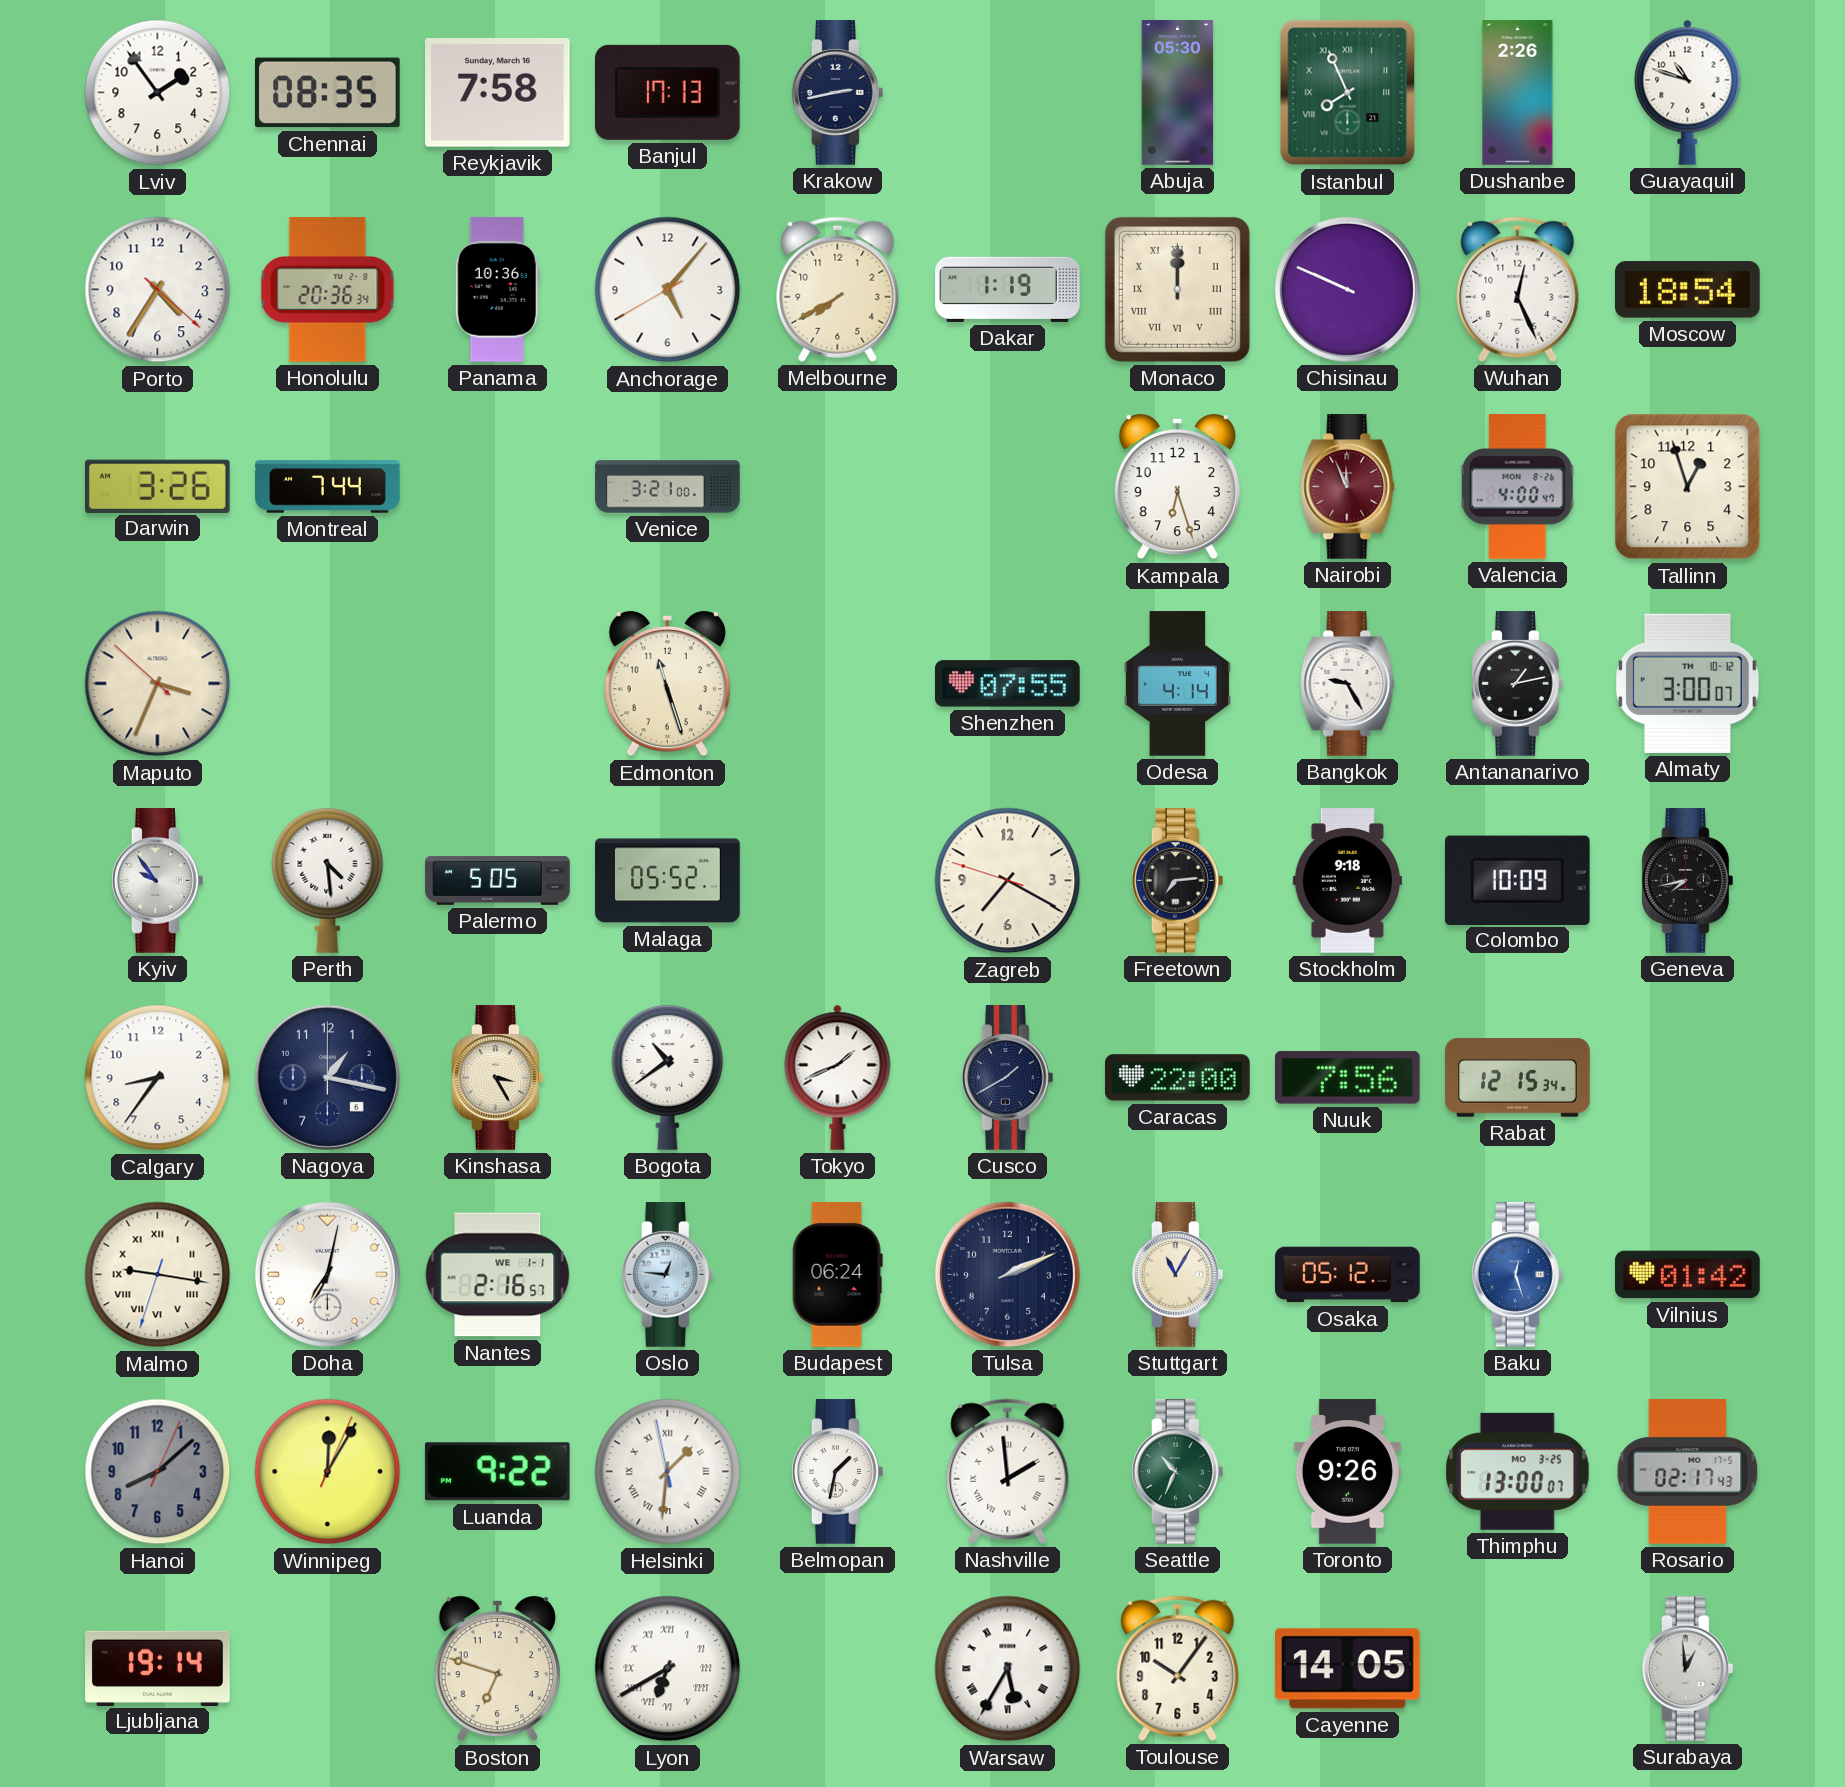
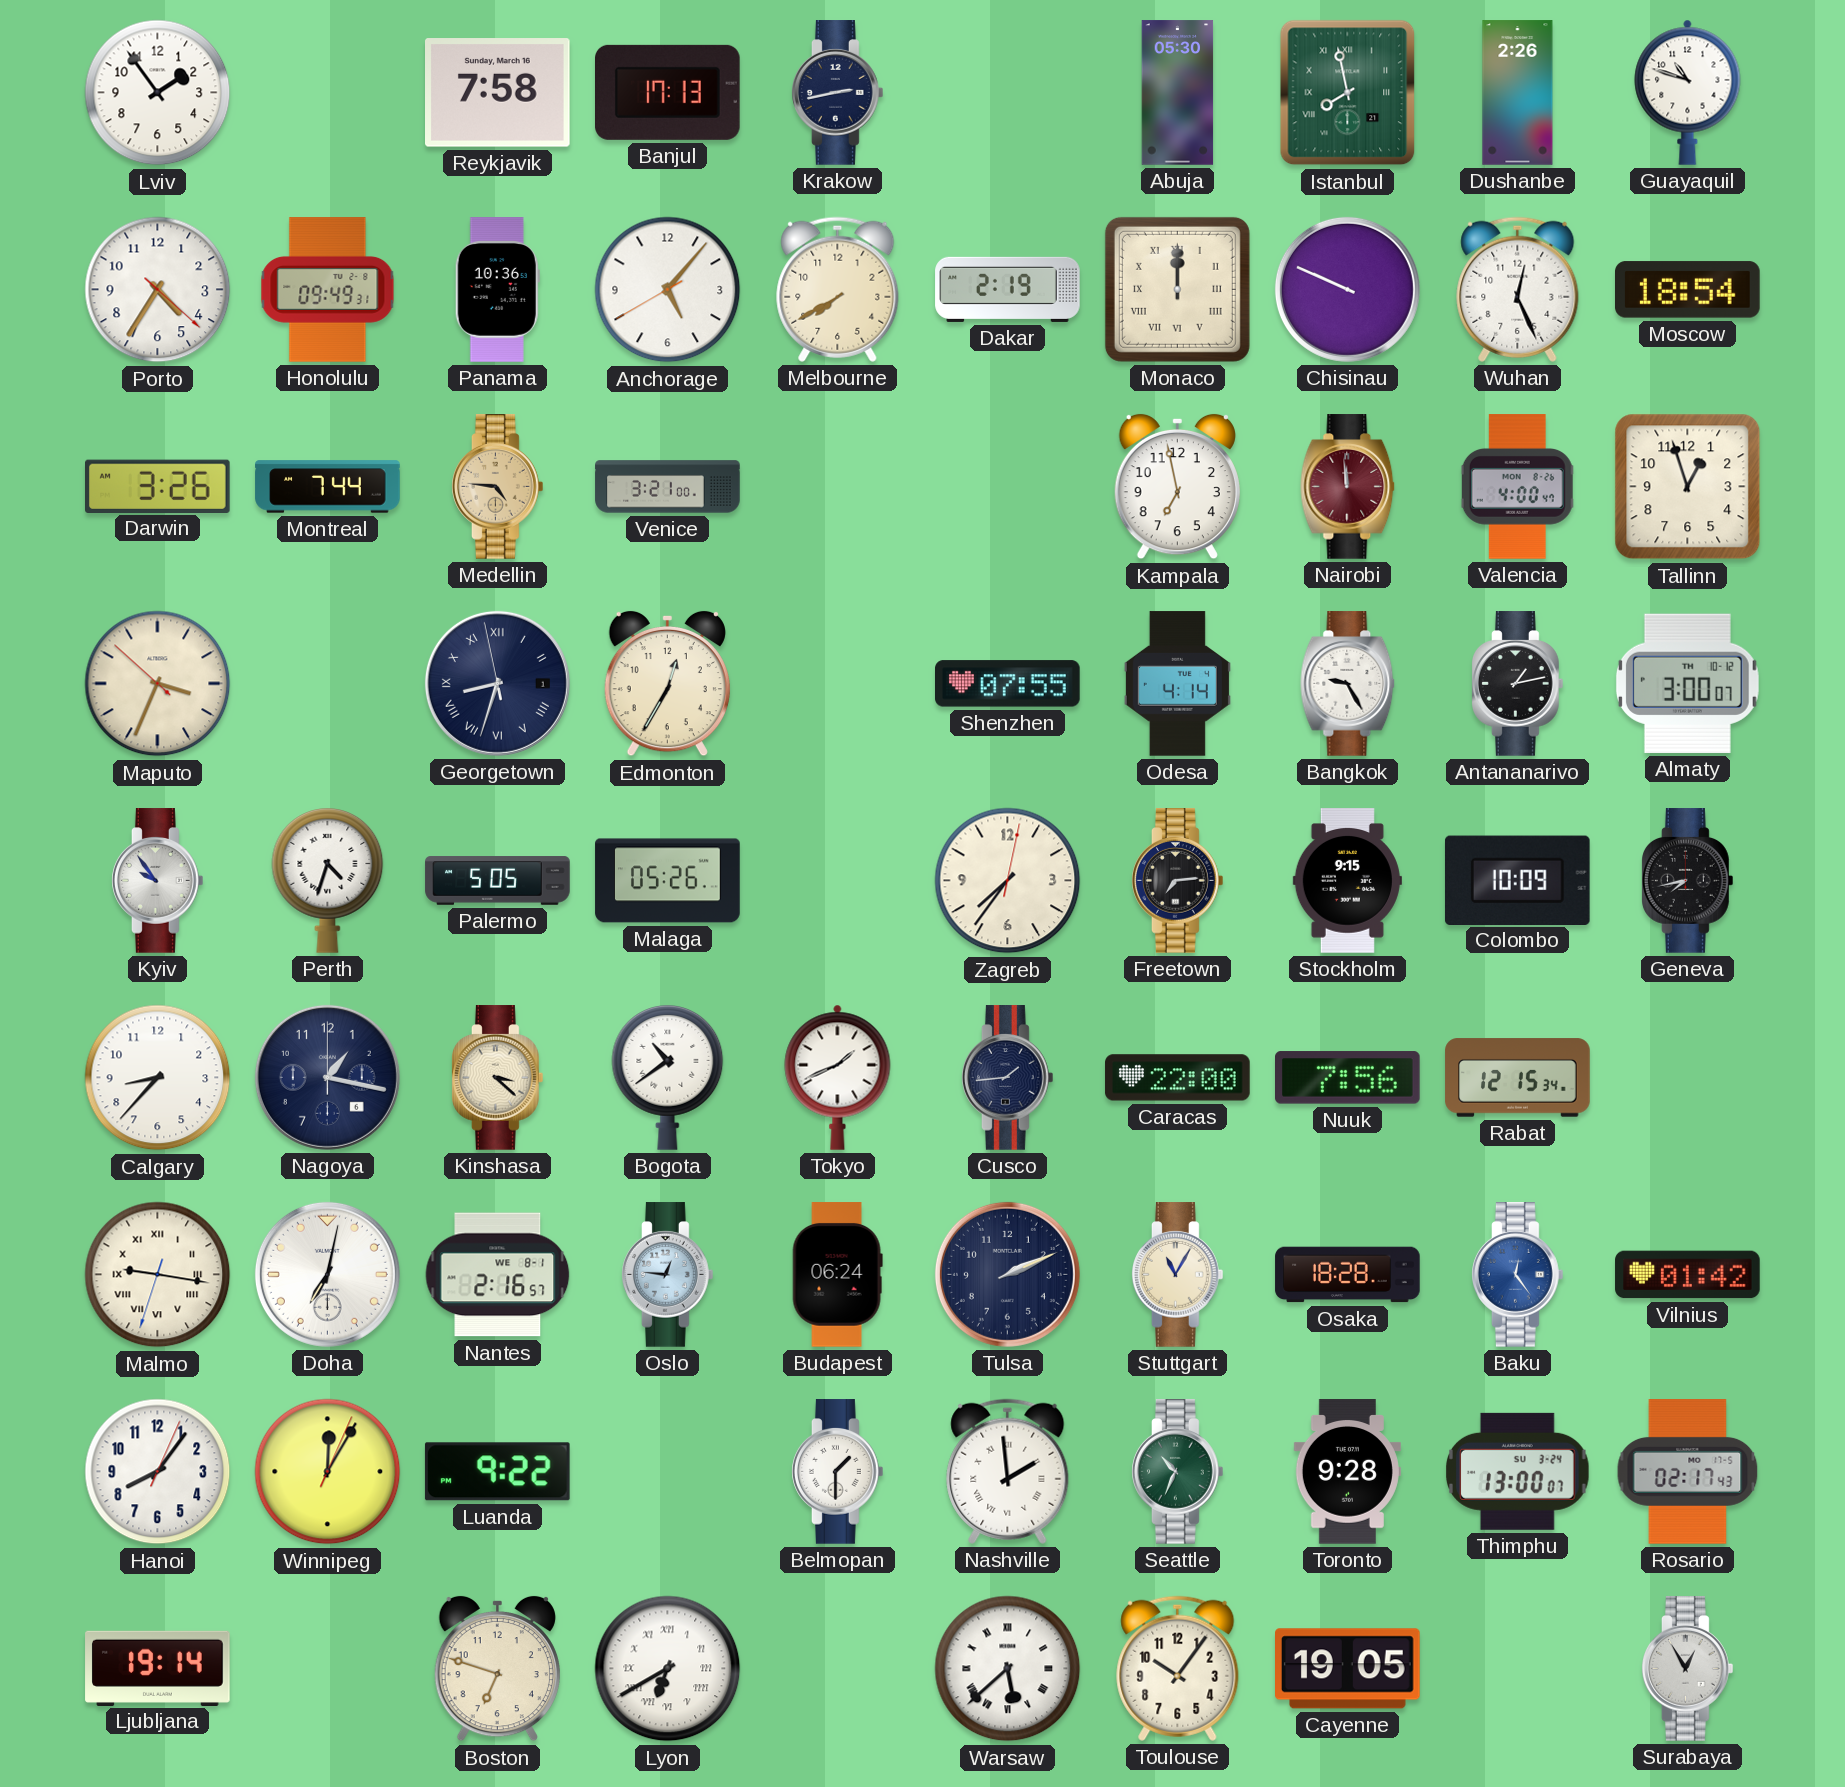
Chennai: 08:35 -> none (328, 93)
Istanbul: 7:56 -> 7:58 (1348, 93)
Honolulu: 20:36 -> 09:49 (328, 290)
Dakar: 1:19 -> 2:19 (1008, 289)
Medellin: none -> 4:46 (498, 487)
Kampala: 6:27 -> 6:58 (1177, 487)
Nairobi: 11:56 -> 11:59 (1348, 487)
Georgetown: none -> 8:32 (497, 683)
Edmonton: 11:27 -> 12:35 (667, 684)
Perth: 4:29 -> 4:33 (328, 881)
Malaga: 05:52 -> 05:26 (668, 881)
Zagreb: 7:19 -> 7:36 (1008, 881)
Stockholm: 9:18 -> 9:15 (1347, 881)
Calgary: 8:36 -> 8:37 (158, 1078)
Kinshasa: 3:25 -> 3:22 (498, 1078)
Cusco: 1:40 -> 1:44 (1008, 1078)
Nantes date: WE 1-1 -> WE 8-1 (498, 1275)
Osaka: 05:12 -> 18:28 (1348, 1275)
Baku: 12:27 -> 12:24 (1518, 1275)
Hanoi: 8:08 -> 8:06 (158, 1472)
Hanoi dial: grey -> white (158, 1472)
Helsinki: 1:30 -> none (668, 1472)
Belmopan: 1:32 -> 1:30 (838, 1472)
Toronto: 9:26 -> 9:28 (1347, 1472)
Thimphu date: MO 3-25 -> SU 3-24 (1518, 1471)
Warsaw: 5:35 -> 5:38 (1008, 1669)
Cayenne: 14:05 -> 19:05 (1348, 1669)
Surabaya: 12:59 -> 12:55 (1688, 1669)
